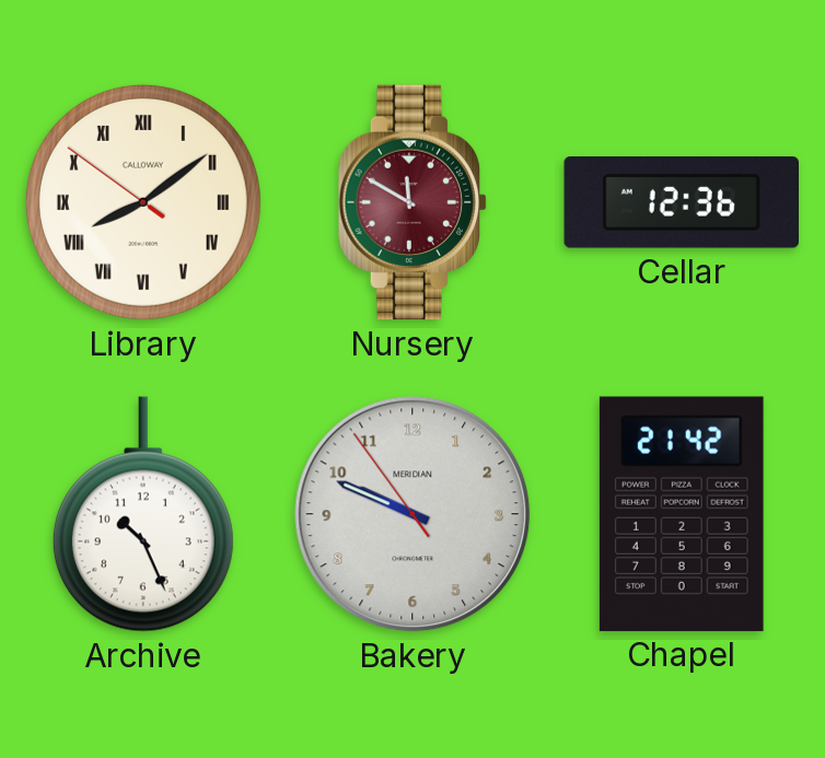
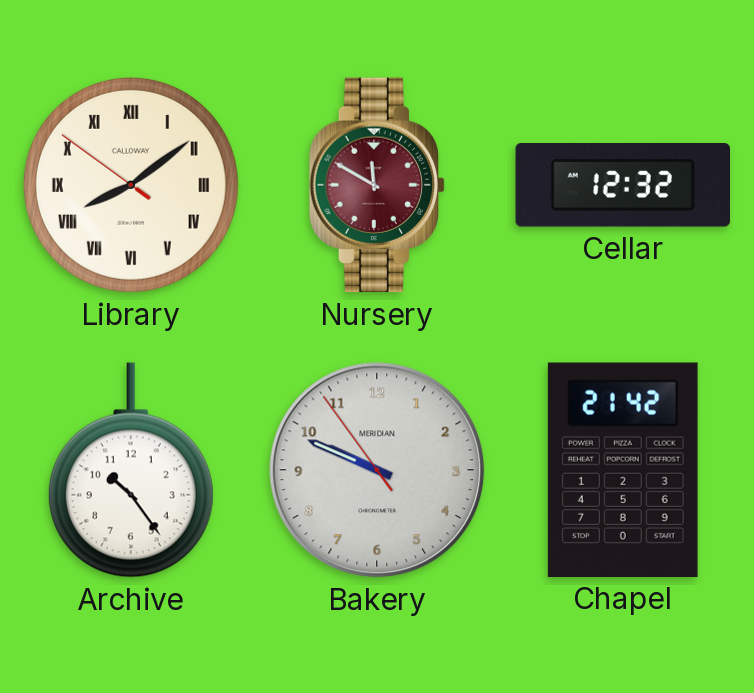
Cellar: 12:36 -> 12:32 (622, 186)
Archive: 10:26 -> 10:24 (131, 470)
